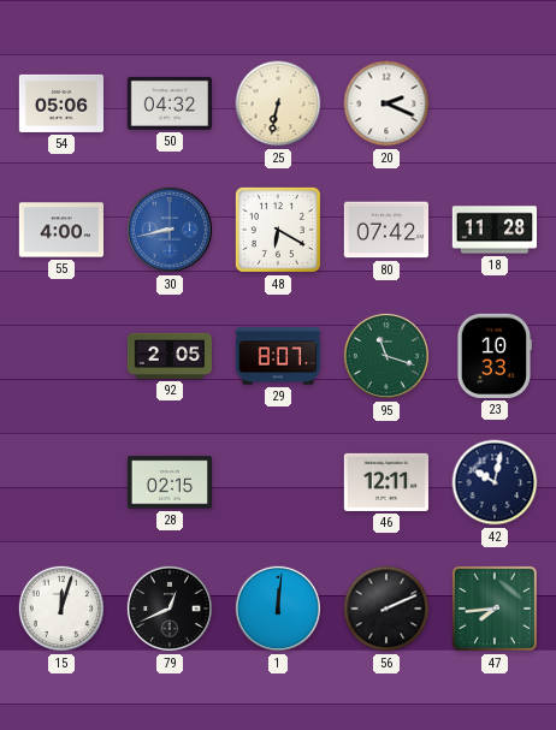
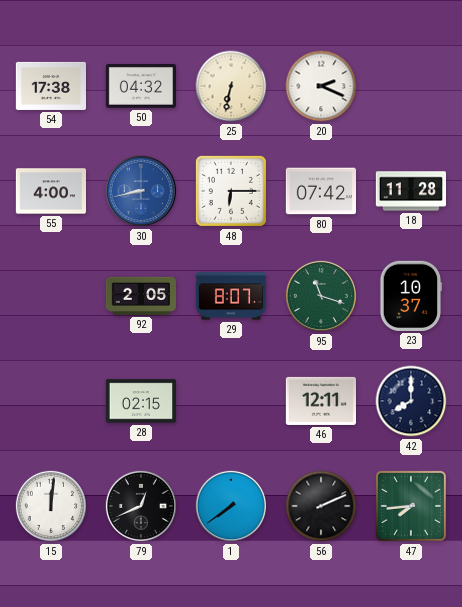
54: 05:06 -> 17:38 (50, 86)
48: 6:20 -> 6:15 (231, 191)
23: 10:33 -> 10:37 (411, 296)
42: 10:02 -> 8:00 (411, 401)
15: 12:03 -> 12:01 (51, 506)
1: 12:01 -> 7:39 (231, 506)
